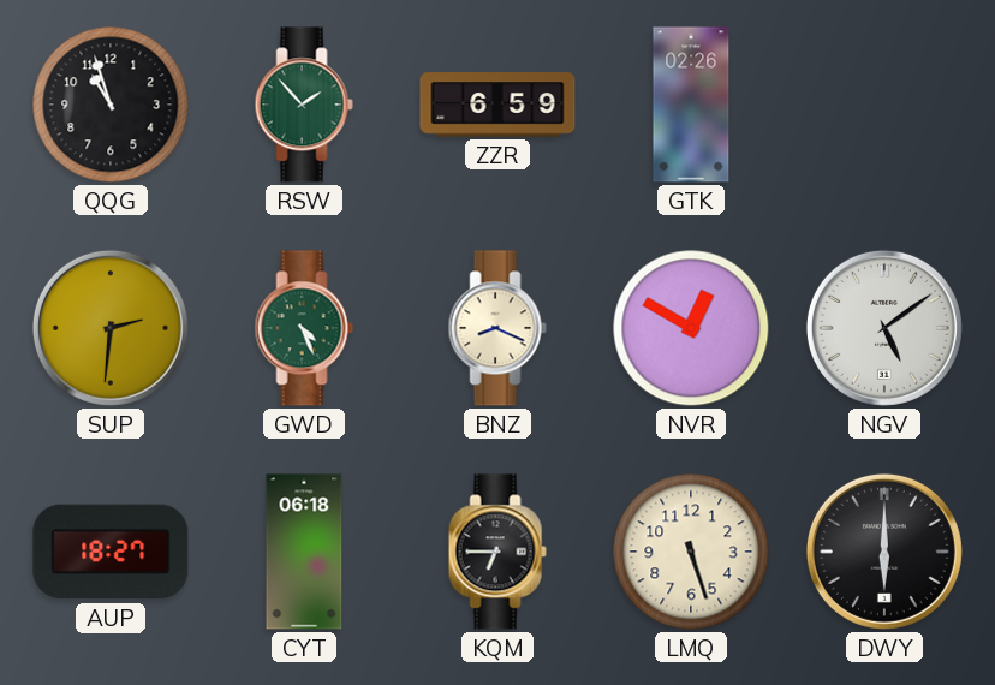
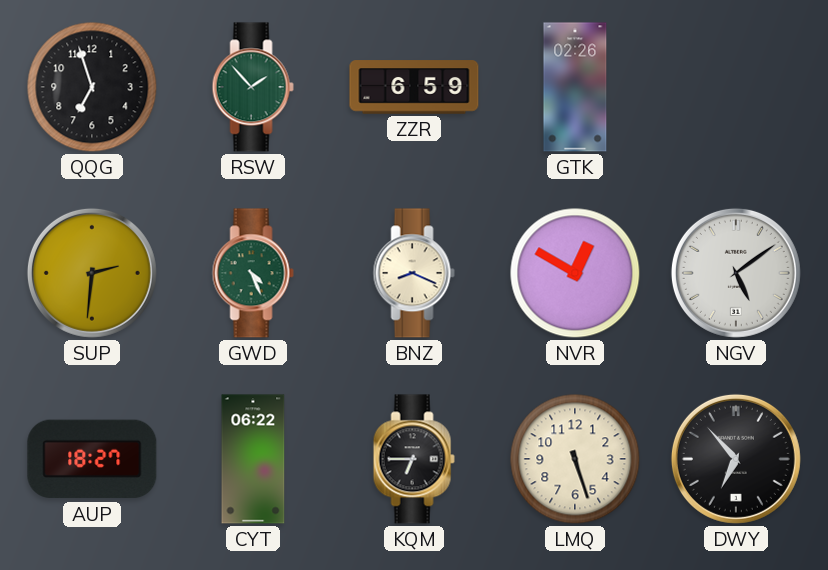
QQG: 10:57 -> 6:57 (92, 87)
CYT: 06:18 -> 06:22 (253, 459)
DWY: 6:00 -> 6:53 (736, 459)
